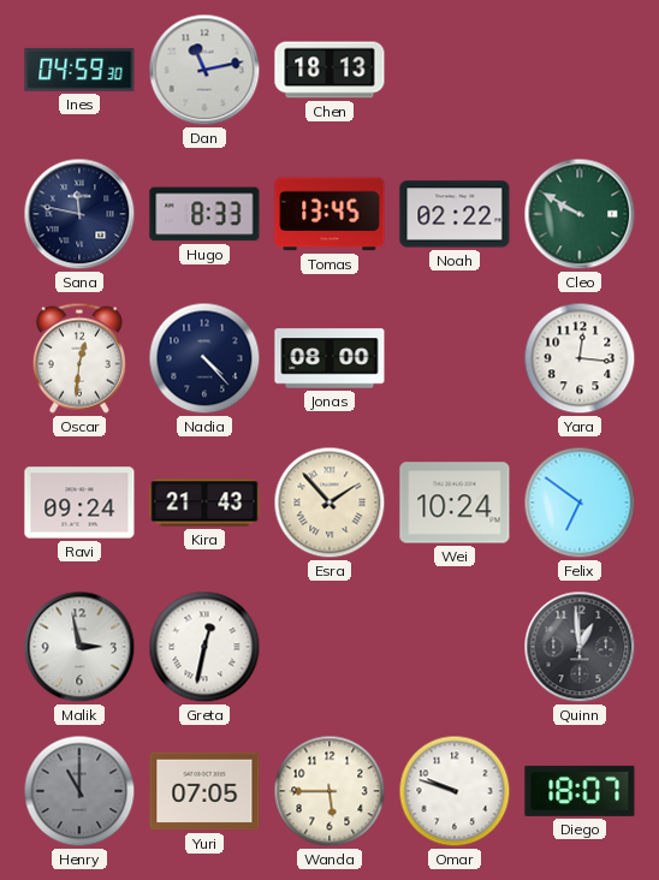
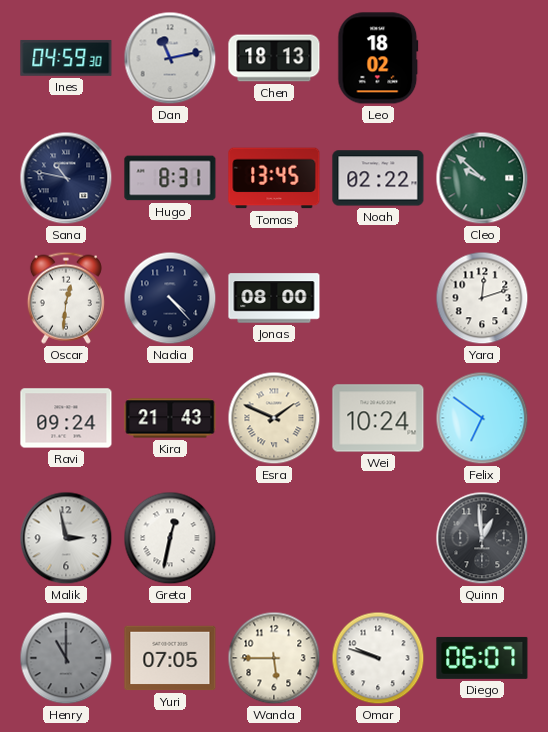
Leo: none -> 18:02 (378, 58)
Sana: 11:47 -> 10:47 (66, 178)
Hugo: 8:33 -> 8:31 (170, 178)
Cleo: 9:50 -> 9:52 (482, 178)
Yara: 12:16 -> 12:12 (482, 298)
Esra: 1:53 -> 1:49 (274, 418)
Diego: 18:07 -> 06:07 (482, 658)
